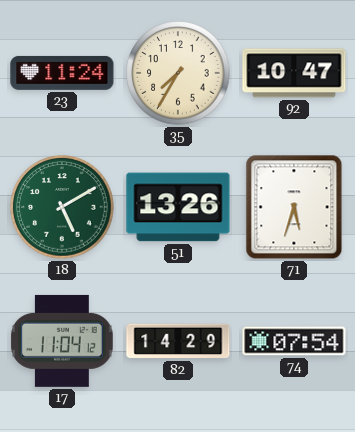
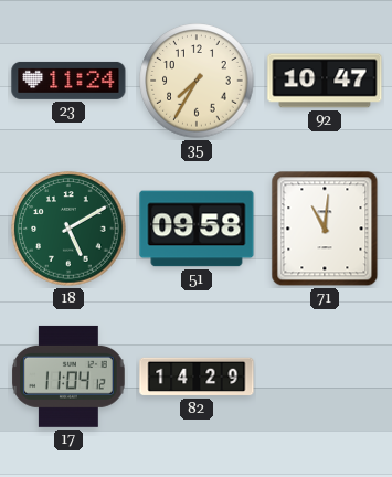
51: 13:26 -> 09:58 (197, 229)
71: 5:33 -> 11:01 (325, 229)
74: 07:54 -> none (294, 341)
